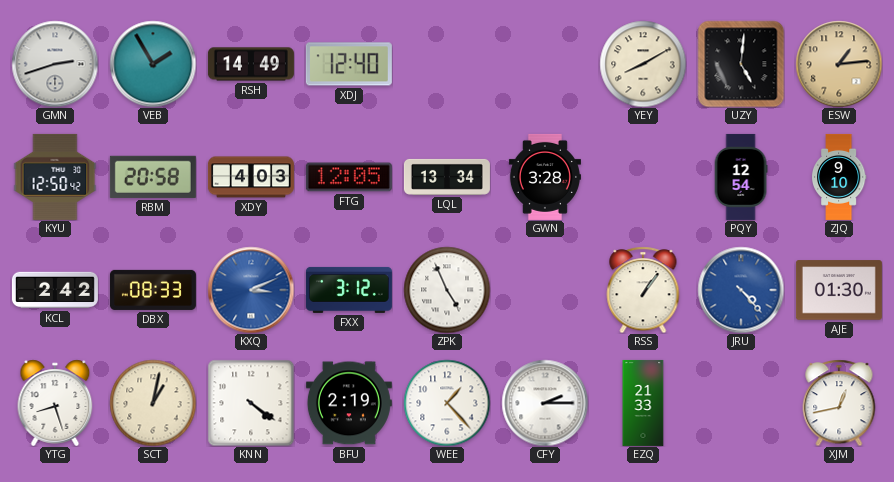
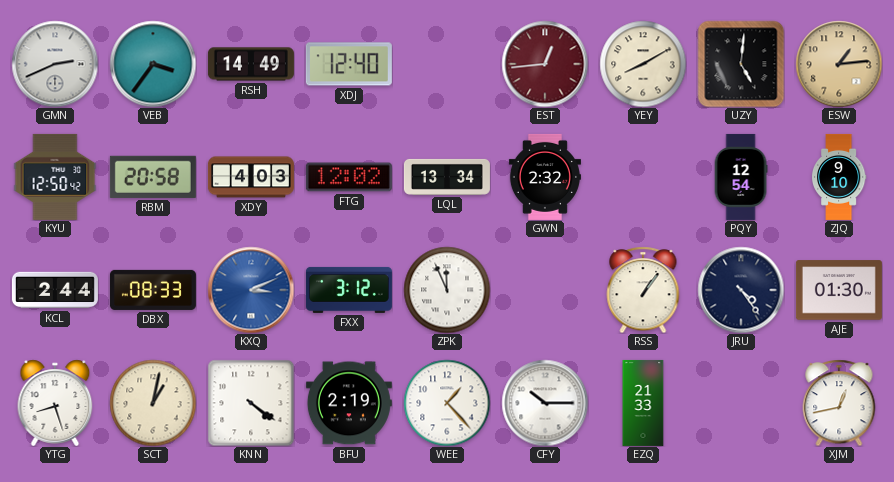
GMN: 2:42 -> 2:41 (55, 64)
VEB: 1:55 -> 3:36 (153, 64)
EST: none -> 12:44 (545, 64)
FTG: 12:05 -> 12:02 (349, 177)
GWN: 3:28 -> 2:32 (545, 177)
KCL: 2:42 -> 2:44 (55, 290)
ZPK: 4:56 -> 11:56 (447, 290)
JRU: 4:23 -> 4:24 (741, 290)
JRU dial: blue -> navy (741, 290)
CFY: 2:15 -> 10:15 (545, 403)
